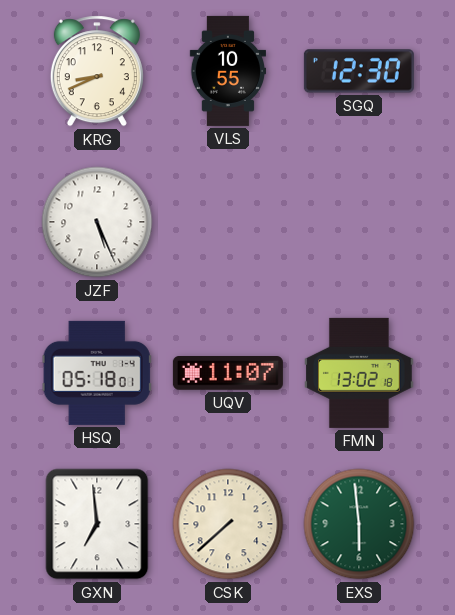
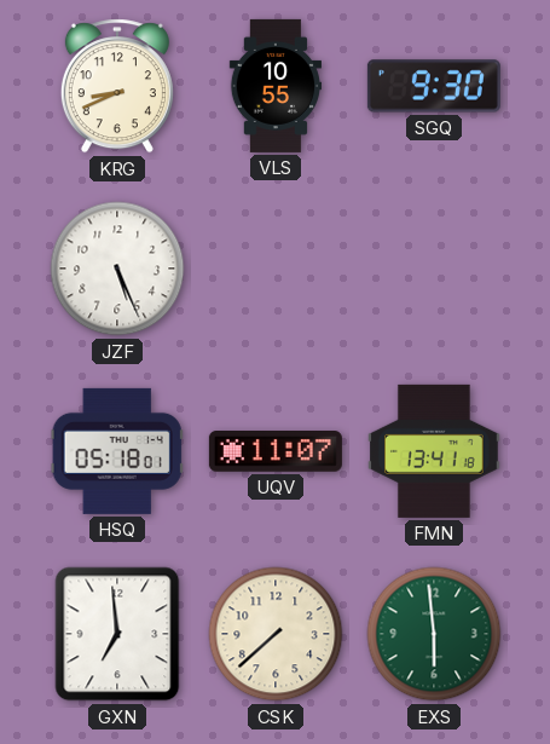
SGQ: 12:30 -> 9:30 (434, 86)
FMN: 13:02 -> 13:41 (435, 451)
